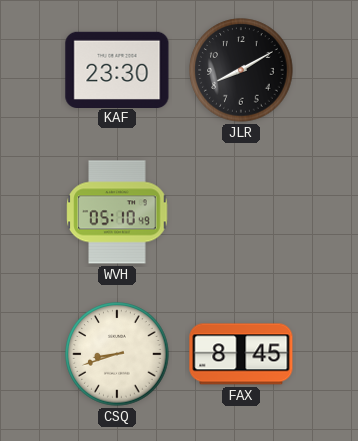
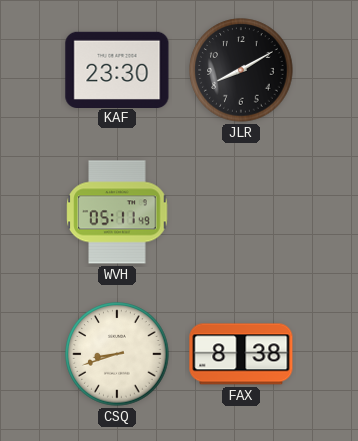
WVH: 05:10 -> 05:11 (117, 212)
FAX: 8:45 -> 8:38 (241, 354)
